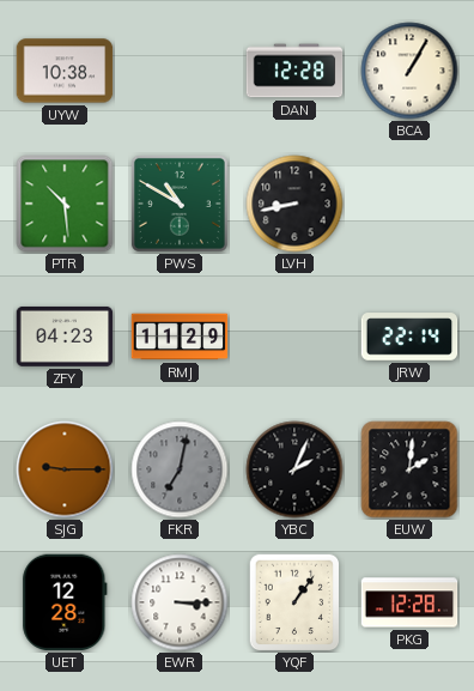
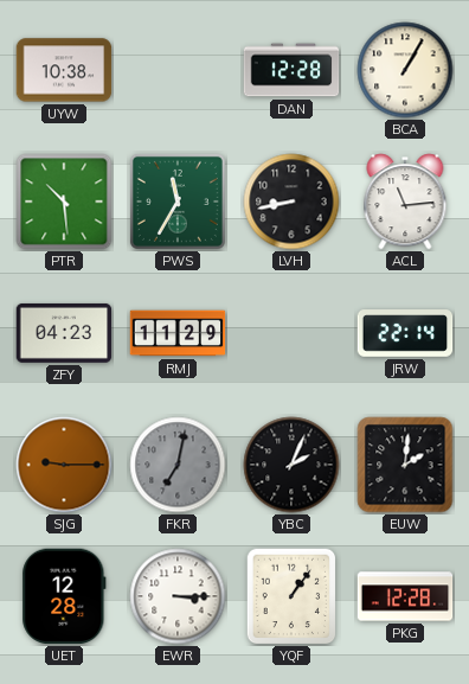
PWS: 10:50 -> 11:35 (178, 202)
ACL: none -> 11:14 (405, 202)
